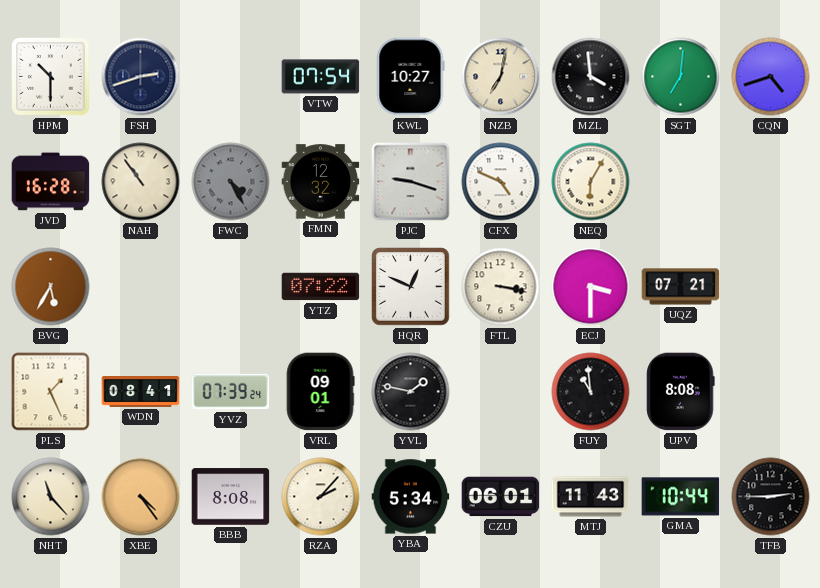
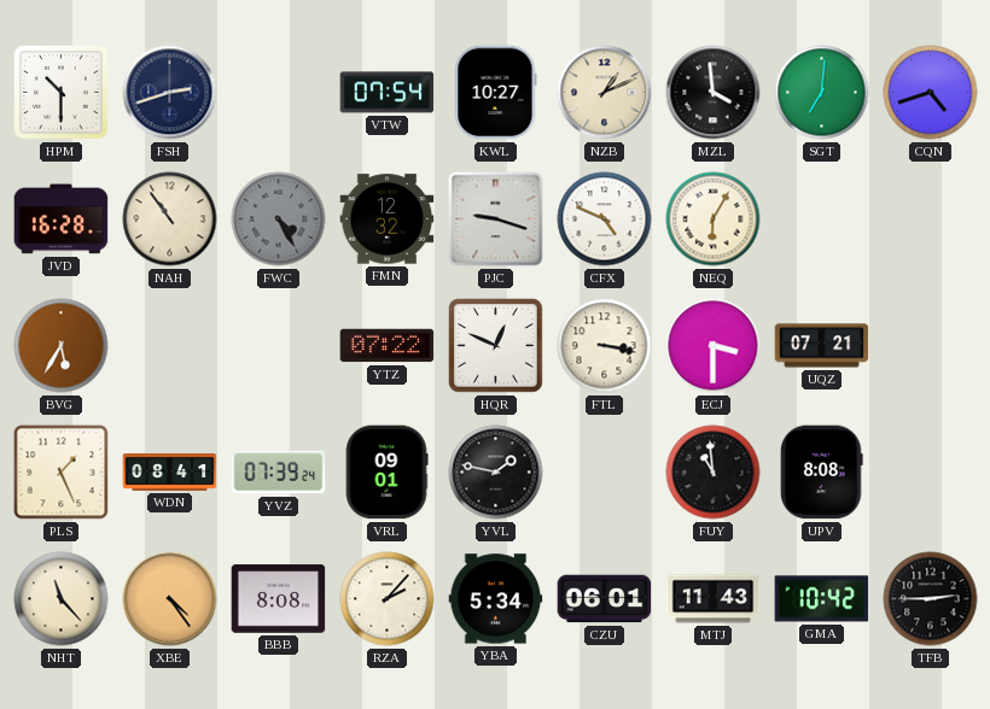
NZB: 7:02 -> 1:11 (605, 93)
GMA: 10:44 -> 10:42 (822, 599)
